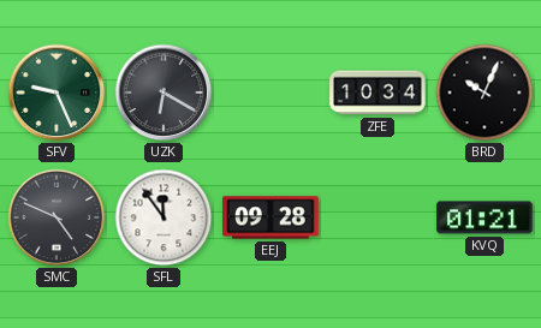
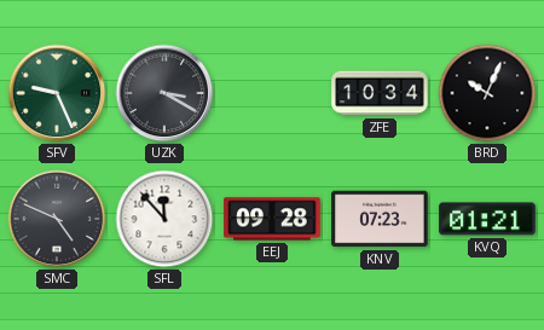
UZK: 6:20 -> 3:20 (164, 93)
SFL: 11:54 -> 11:53 (164, 219)
KNV: none -> 07:23 (380, 219)
